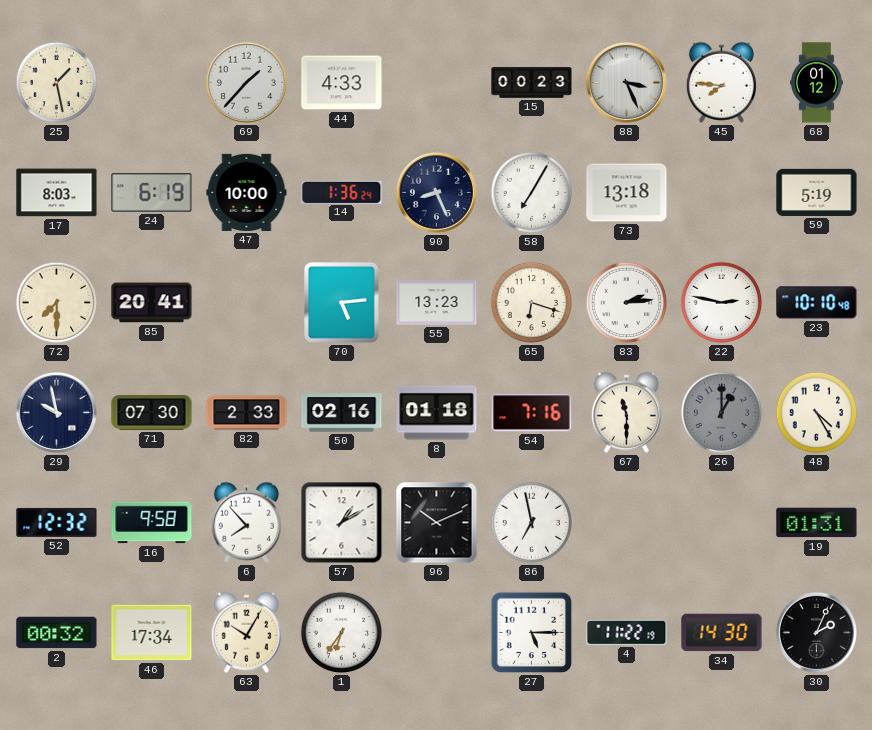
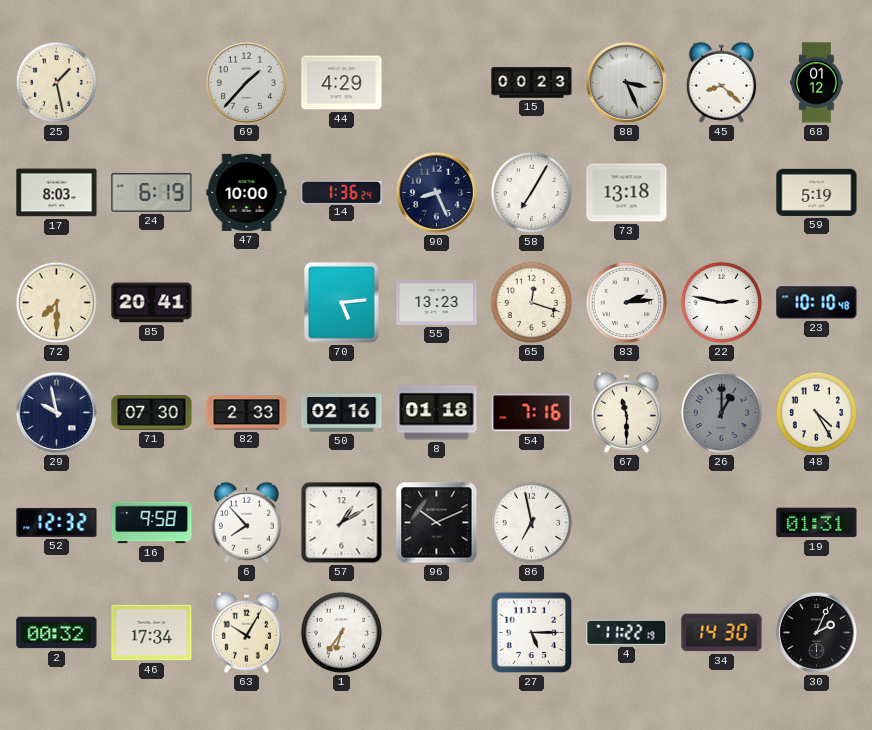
44: 4:33 -> 4:29 (342, 83)
45: 7:46 -> 8:22 (721, 82)
65: 6:18 -> 12:18 (532, 303)
